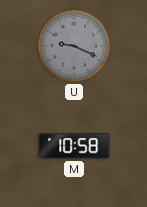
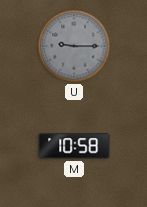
U: 9:19 -> 9:15 (74, 46)
